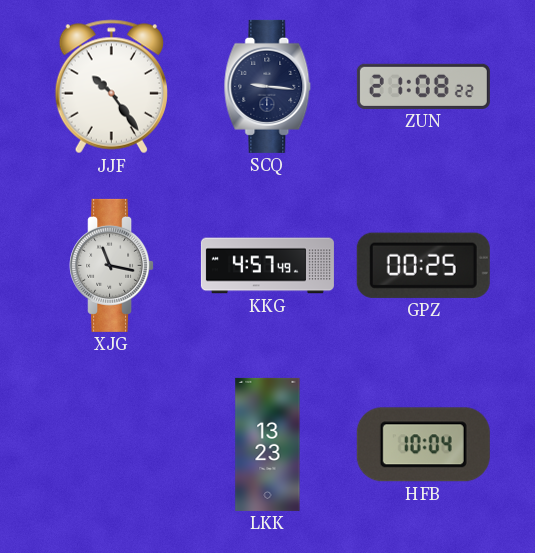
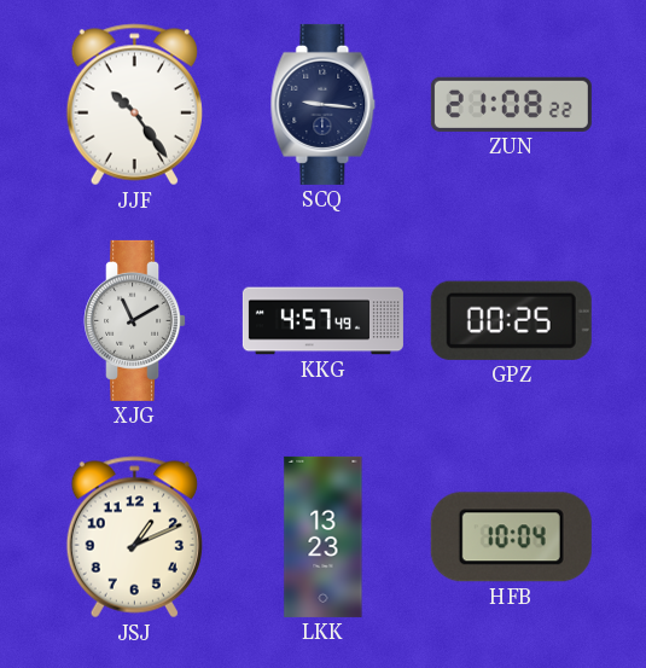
XJG: 11:17 -> 11:10 (135, 320)
JSJ: none -> 1:11 (134, 538)
